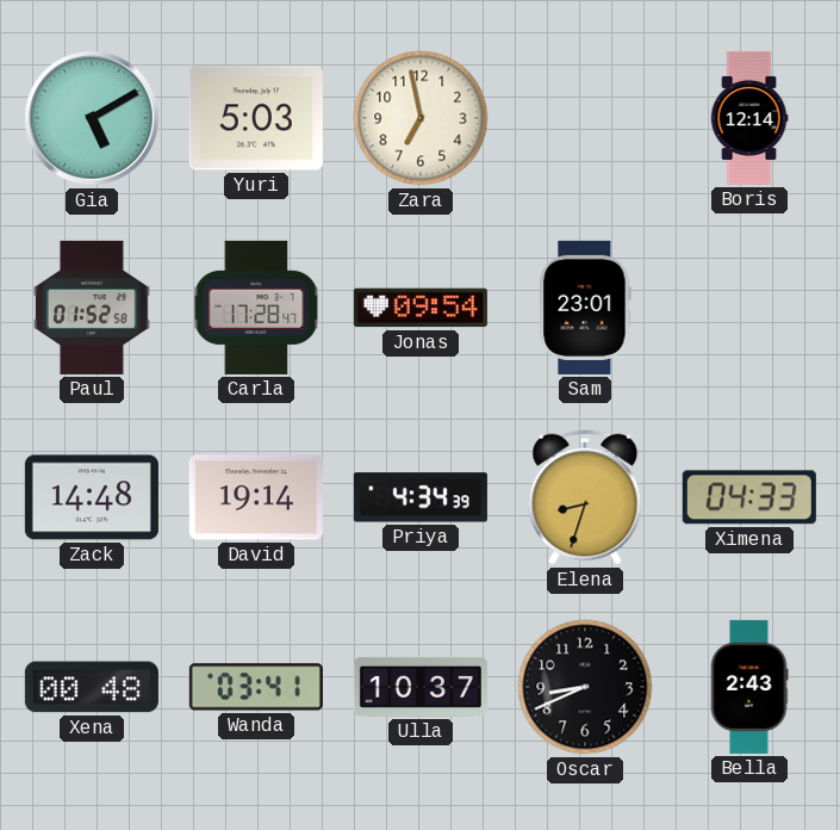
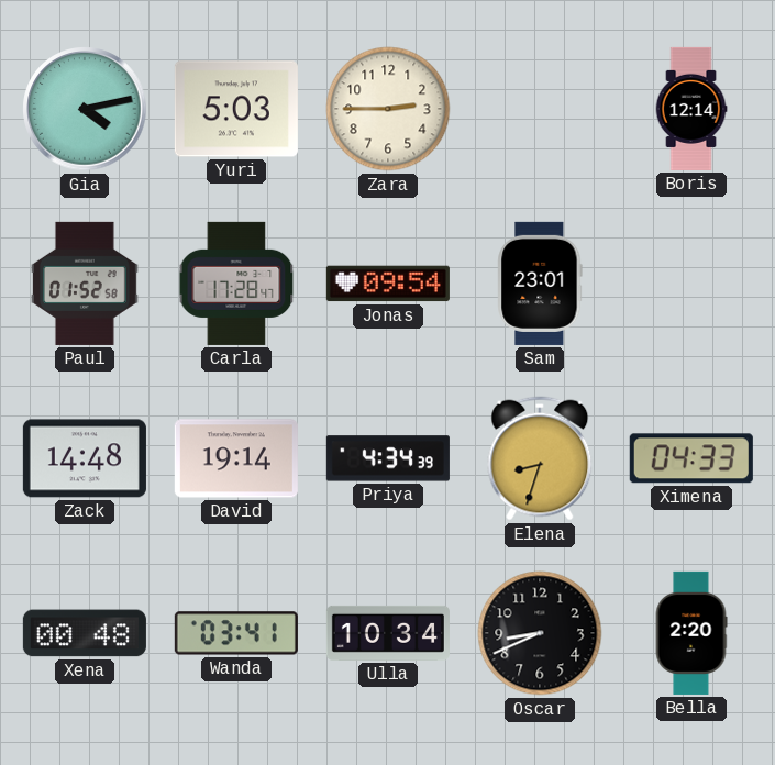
Gia: 5:10 -> 4:13 (85, 109)
Zara: 6:58 -> 2:45 (388, 109)
Ulla: 10:37 -> 10:34 (388, 633)
Bella: 2:43 -> 2:20 (691, 633)
